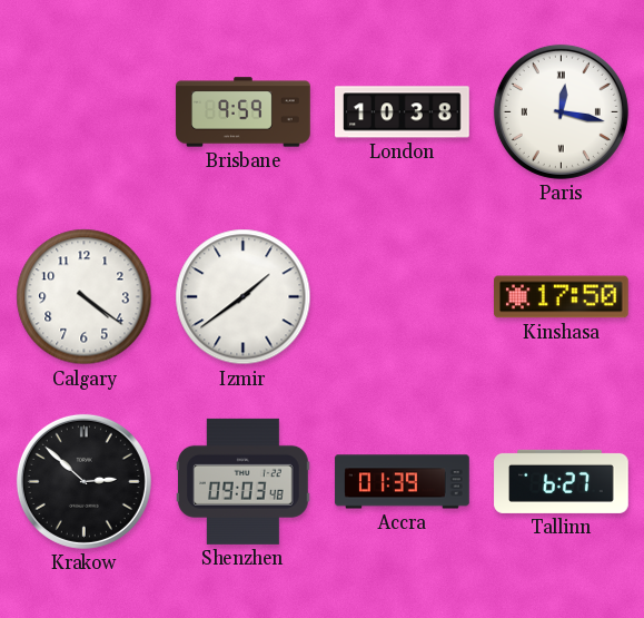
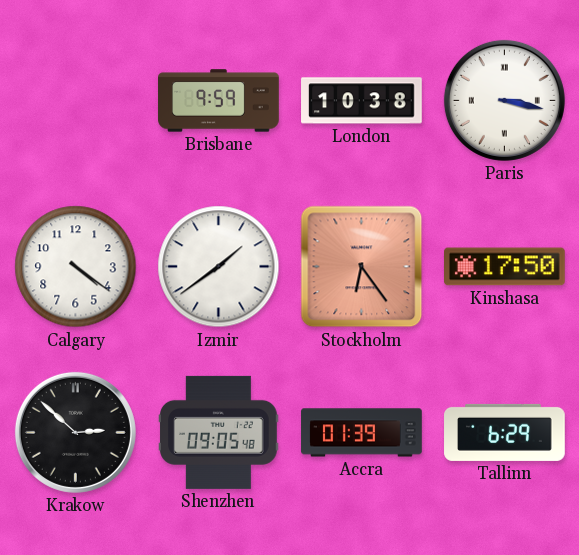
Paris: 12:17 -> 3:17 (504, 100)
Stockholm: none -> 6:24 (362, 267)
Shenzhen: 09:03 -> 09:05 (219, 432)
Tallinn: 6:27 -> 6:29 (505, 432)
